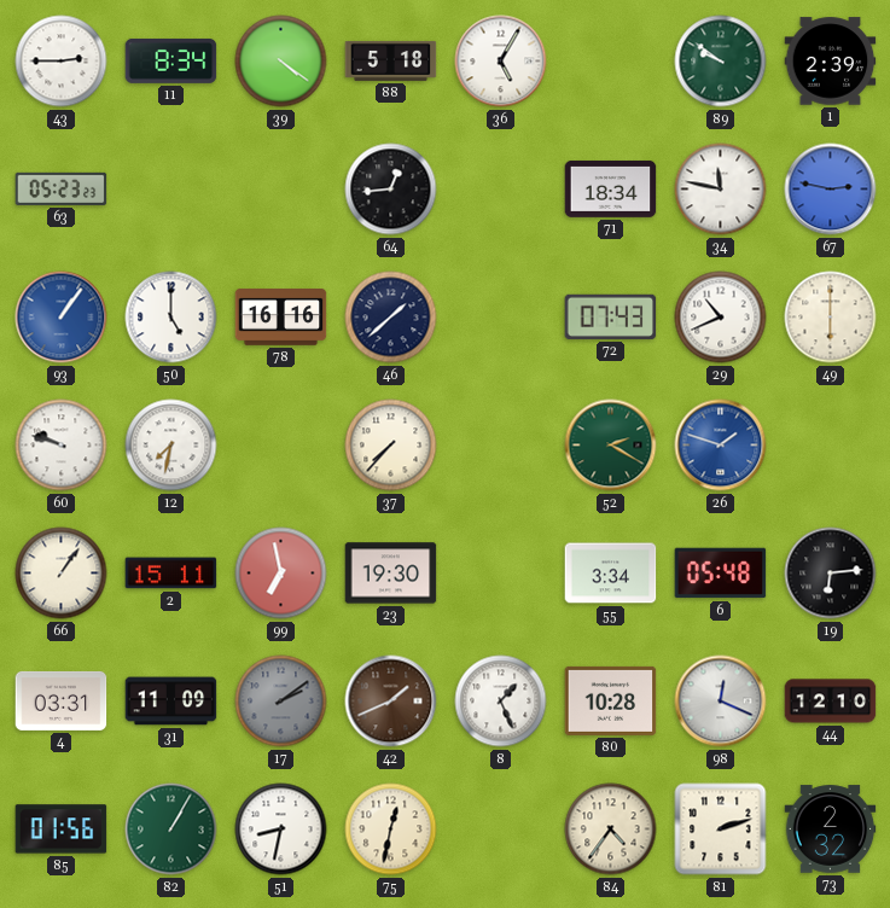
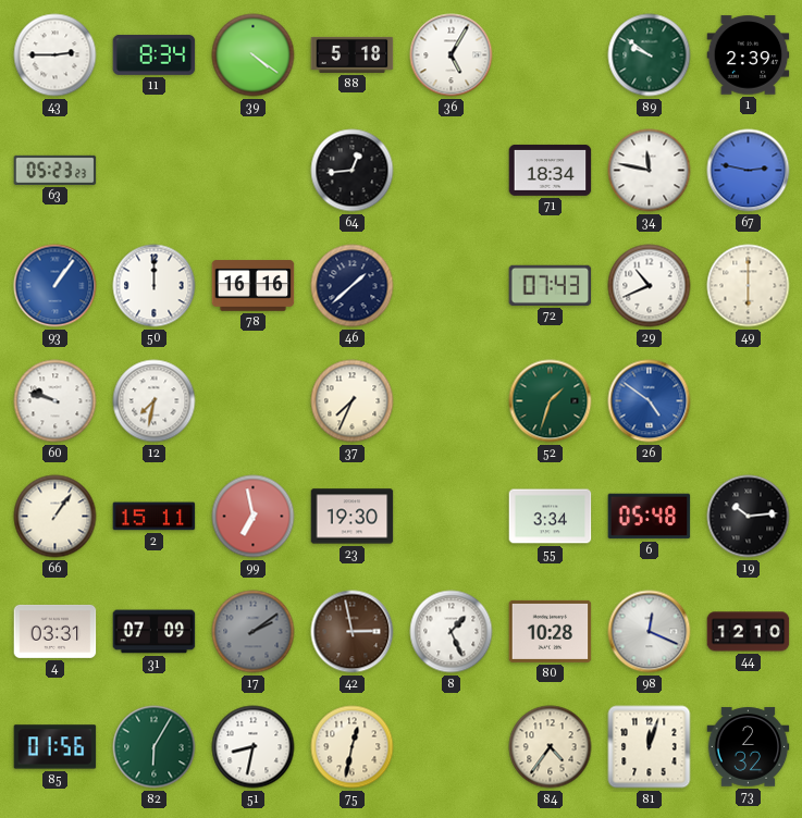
50: 5:00 -> 12:00 (155, 286)
37: 7:37 -> 7:34 (353, 401)
52: 2:20 -> 1:33 (551, 401)
26: 1:48 -> 4:51 (650, 401)
19: 6:14 -> 10:14 (749, 517)
31: 11:09 -> 07:09 (155, 632)
42: 1:41 -> 2:58 (353, 632)
82: 1:05 -> 6:05 (155, 747)
81: 2:12 -> 12:03 (650, 747)
